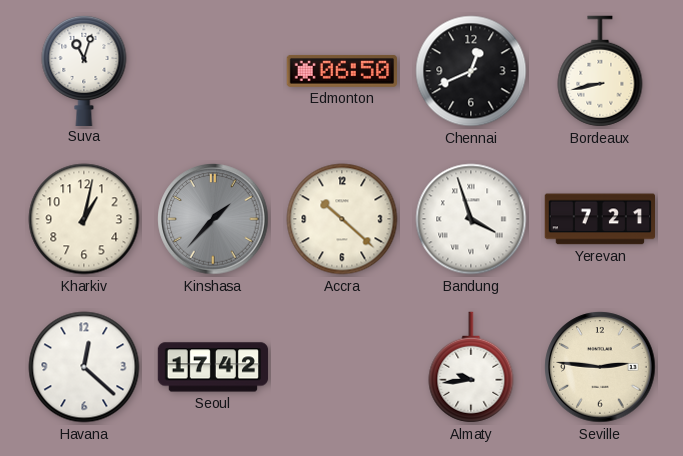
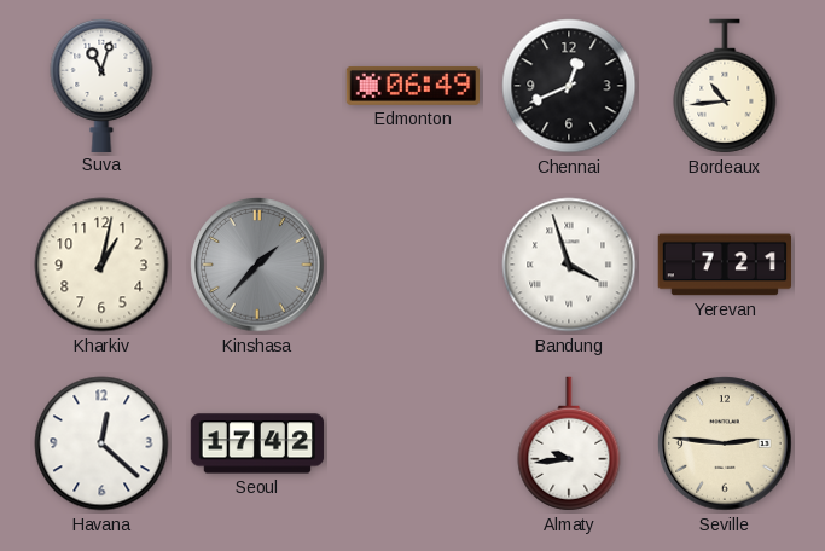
Edmonton: 06:50 -> 06:49 (412, 86)
Bordeaux: 8:43 -> 10:44 (725, 86)
Accra: 10:22 -> none (342, 219)
